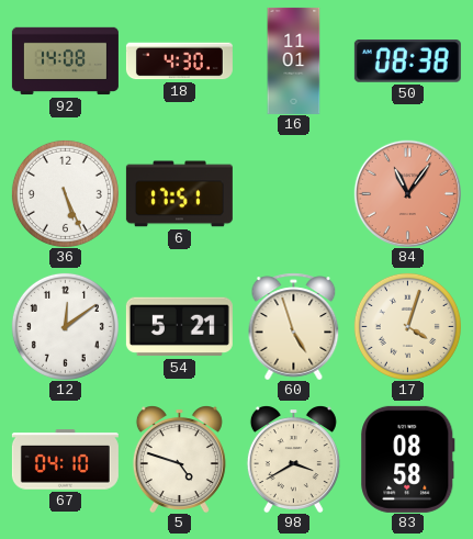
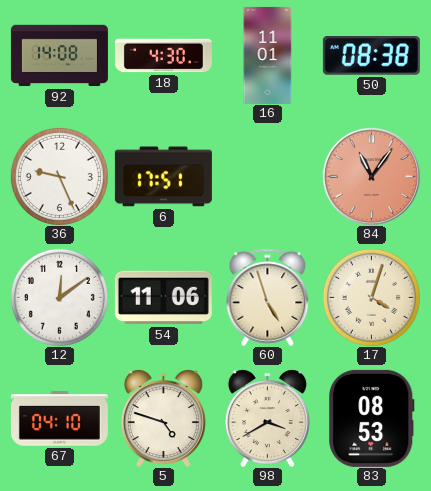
36: 5:26 -> 9:26 (59, 176)
54: 5:21 -> 11:06 (163, 298)
83: 08:58 -> 08:53 (372, 418)
